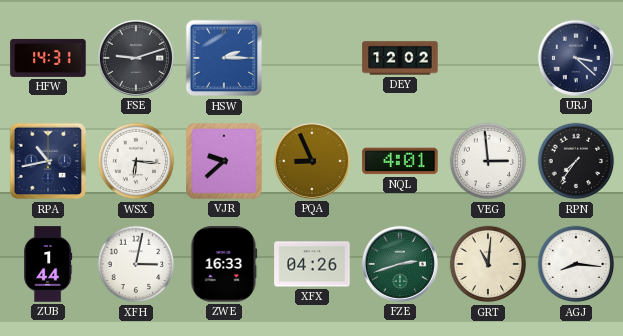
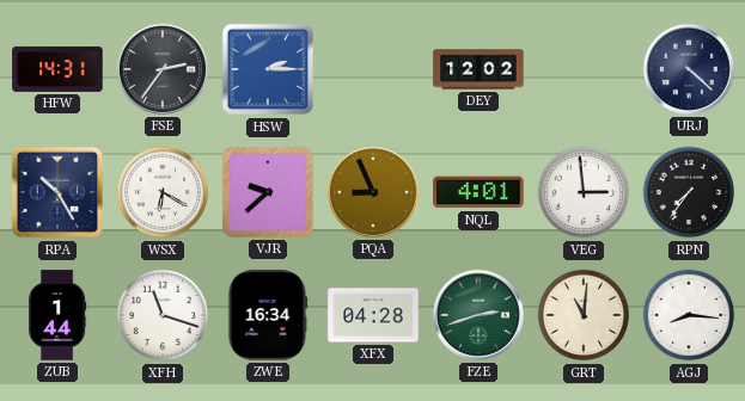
FSE: 9:12 -> 2:36 (163, 69)
URJ: 3:22 -> 4:22 (689, 69)
RPA: 10:43 -> 10:25 (57, 192)
WSX: 6:16 -> 6:20 (163, 192)
XFH: 3:02 -> 11:18 (163, 315)
ZWE: 16:33 -> 16:34 (268, 315)
XFX: 04:26 -> 04:28 (373, 315)
